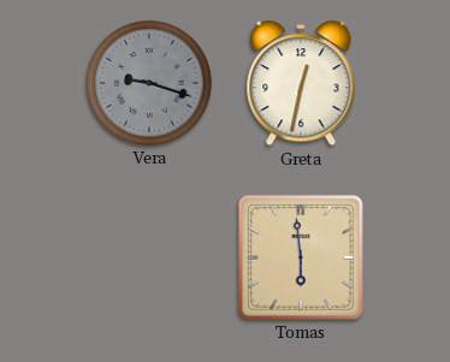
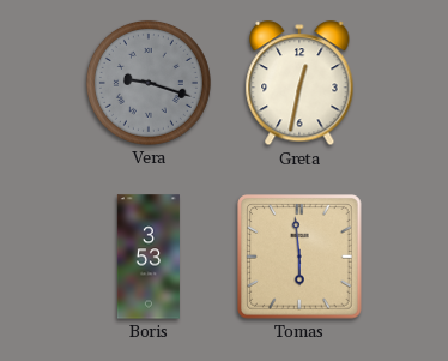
Boris: none -> 3:53 (149, 257)
